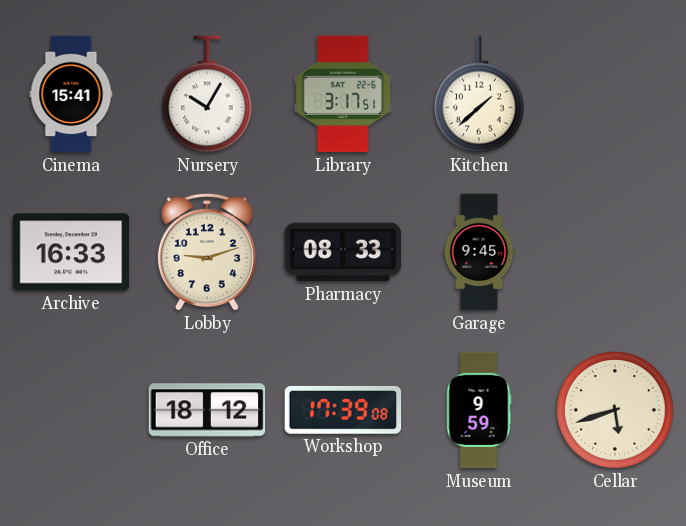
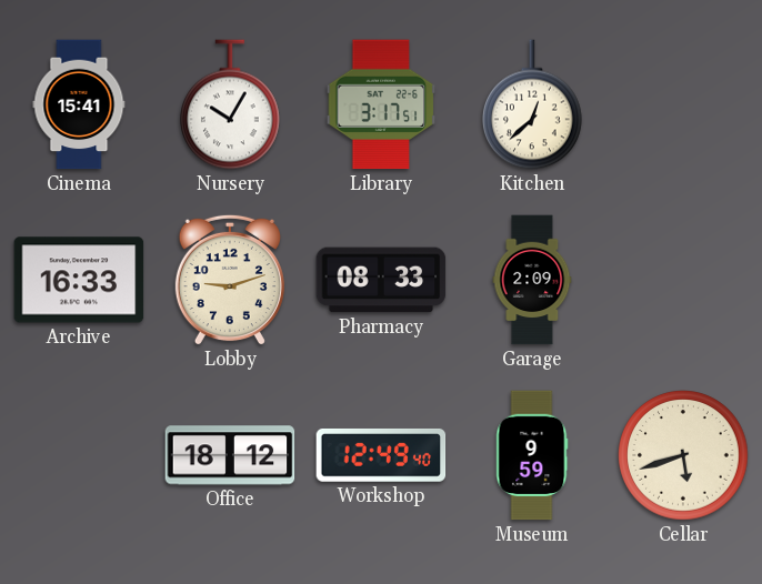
Kitchen: 1:38 -> 12:38 (533, 104)
Garage: 9:45 -> 2:09 (532, 280)
Workshop: 17:39 -> 12:49 (381, 455)
